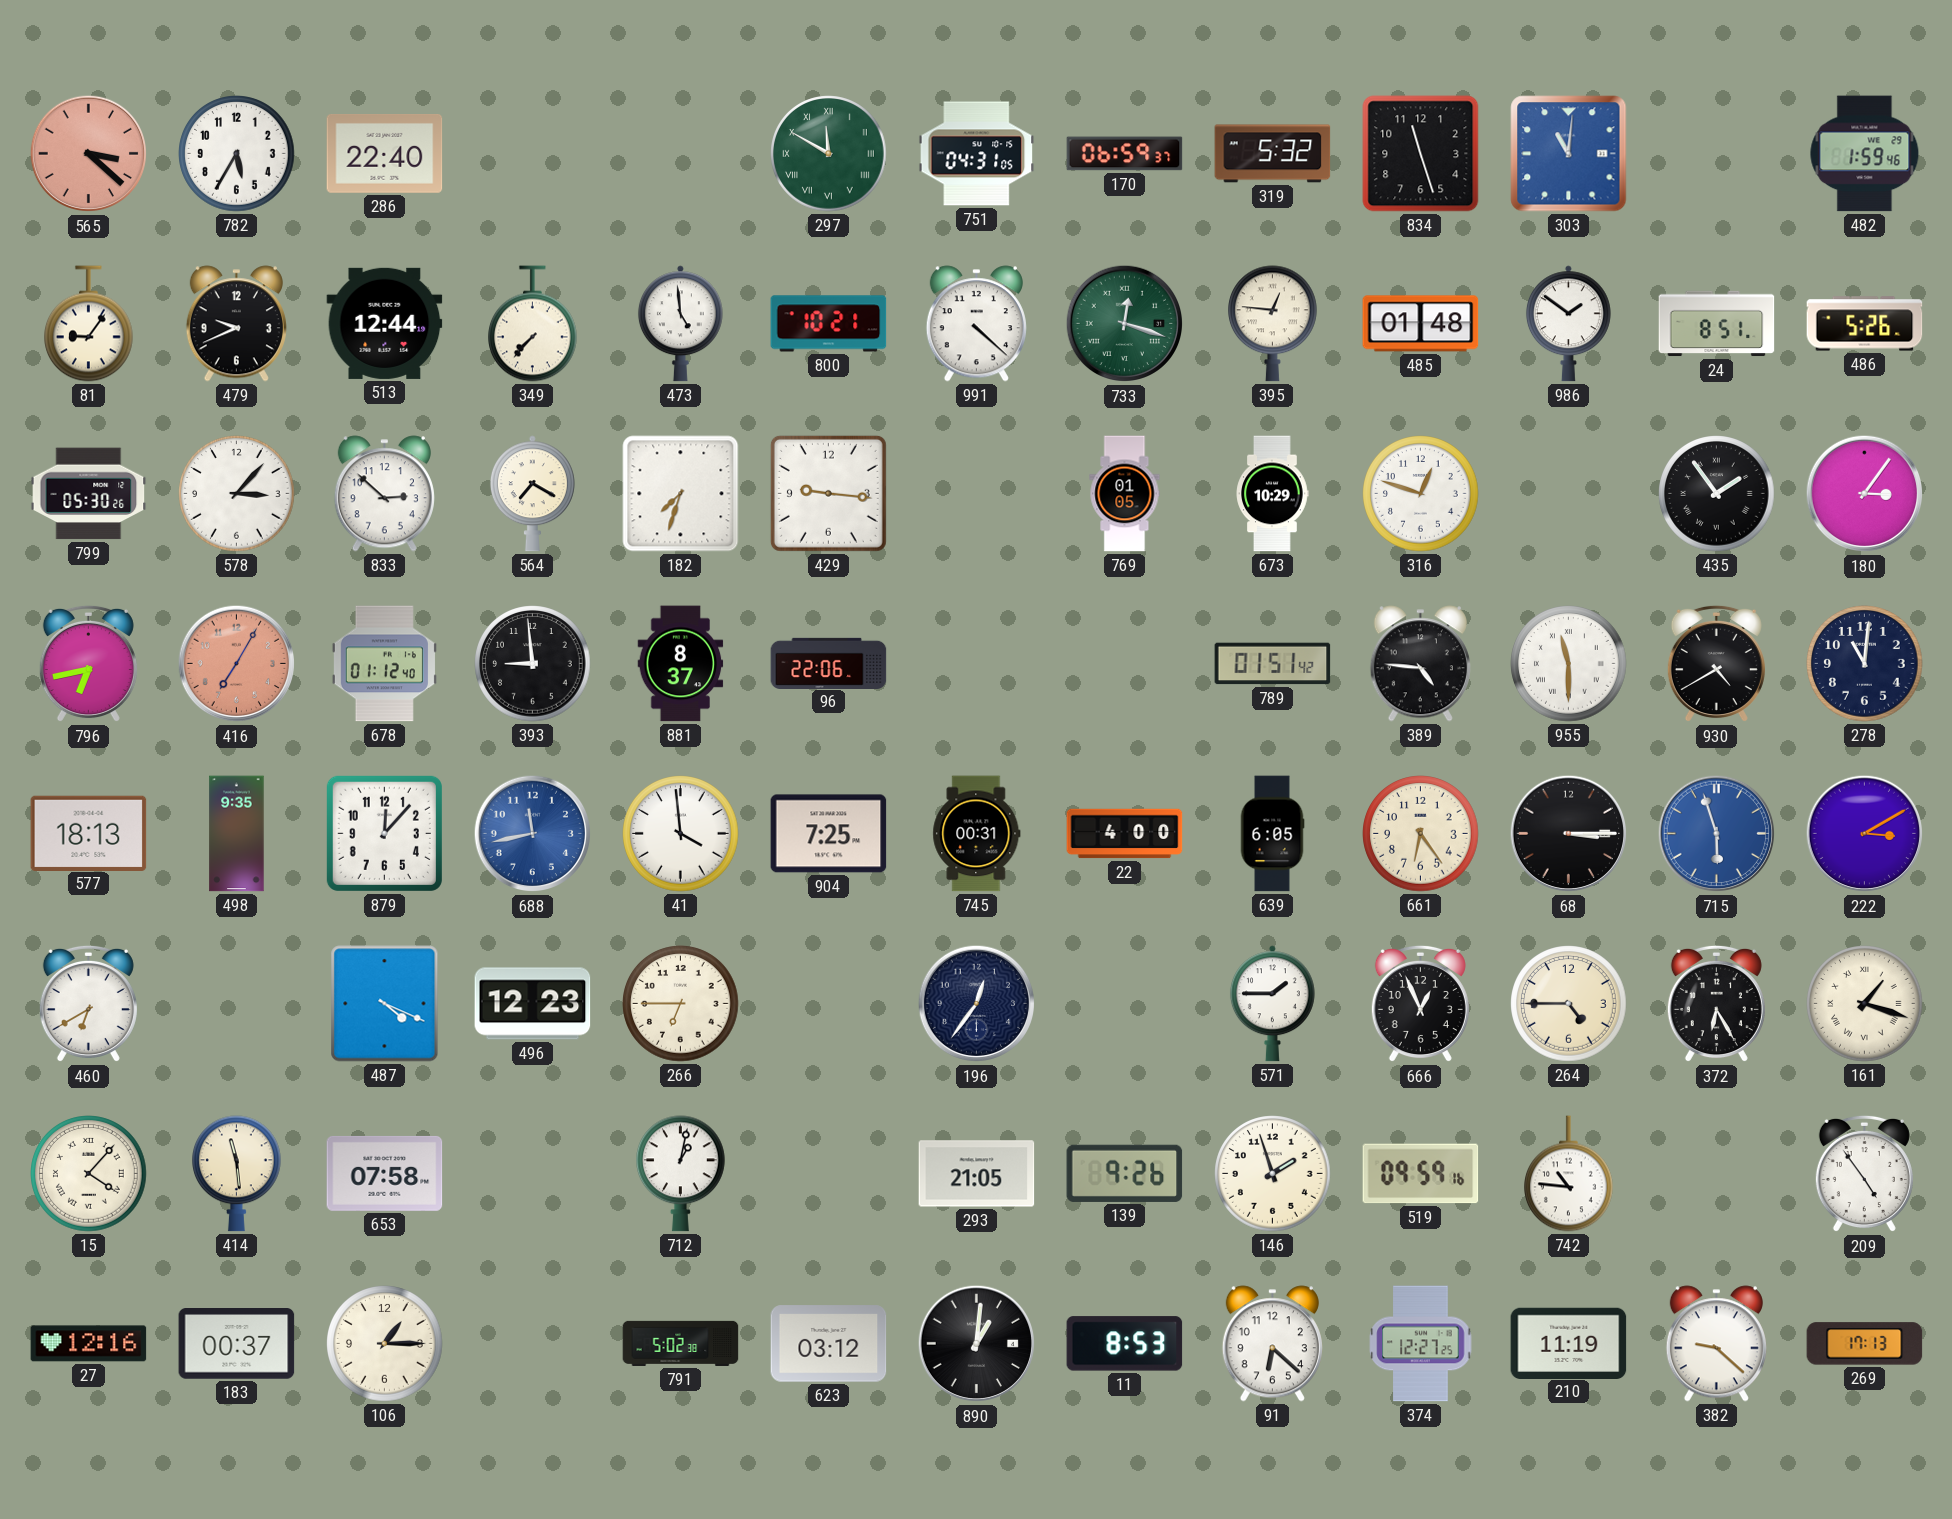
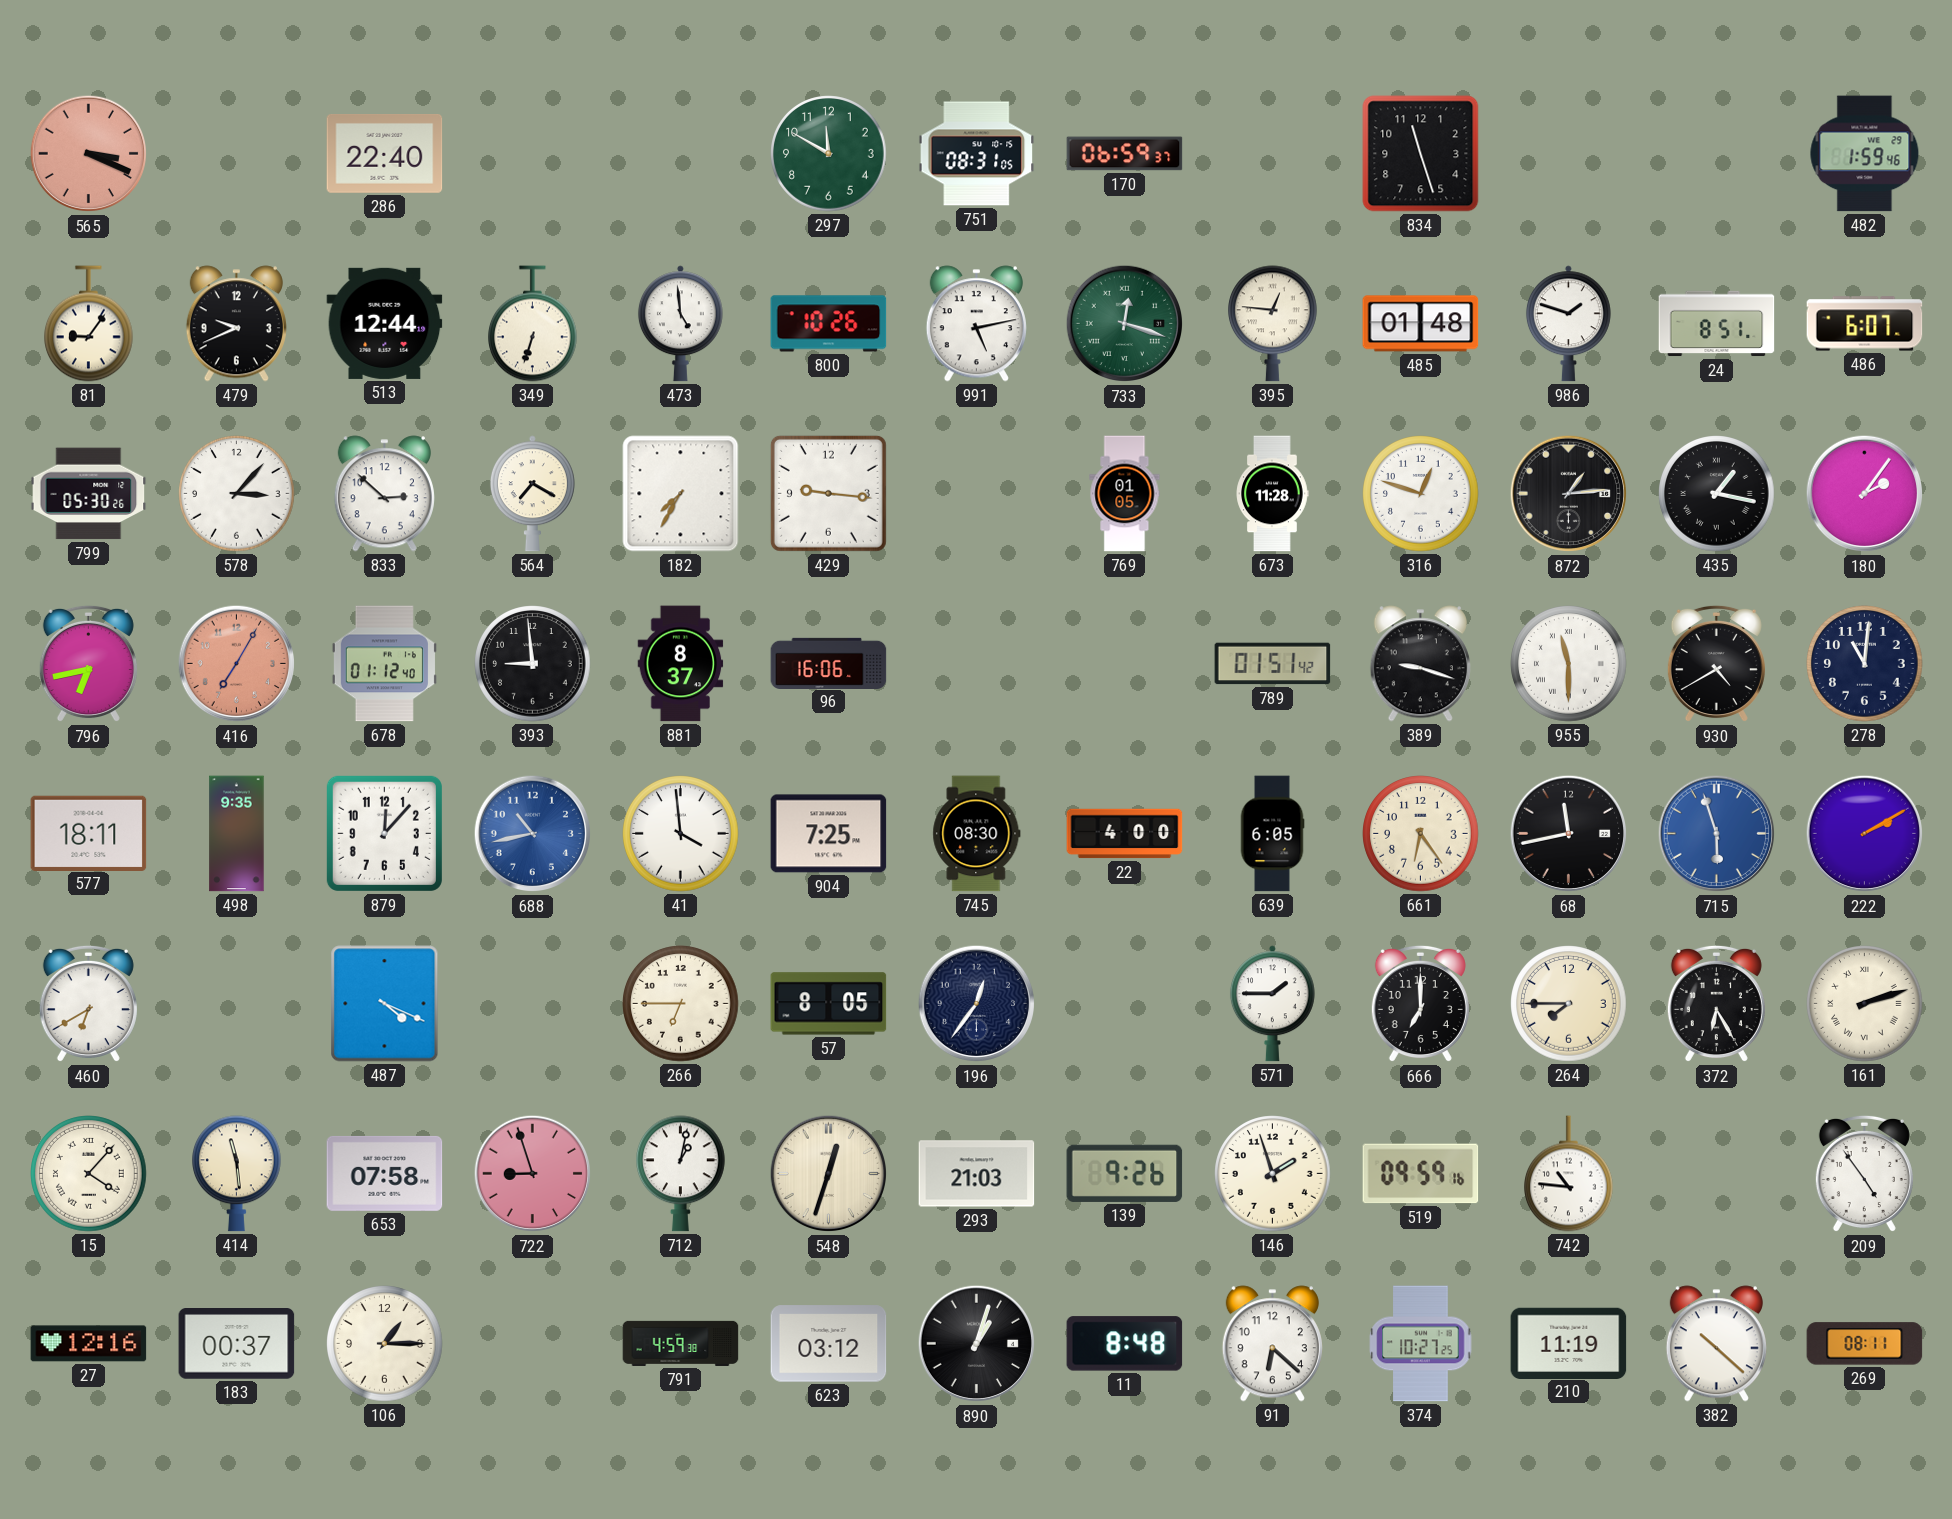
565: 3:22 -> 3:19 (89, 154)
782: 5:35 -> none (237, 154)
297 numerals: Roman -> Arabic (829, 154)
751: 04:31 -> 08:31 (977, 154)
319: 5:32 -> none (1273, 154)
303: 11:01 -> none (1569, 154)
349: 7:37 -> 6:33 (533, 324)
800: 10:21 -> 10:26 (829, 324)
991: 4:22 -> 5:13 (976, 324)
986: 1:51 -> 1:48 (1568, 324)
486: 5:26 -> 6:07 (1865, 324)
182: 7:33 -> 7:35 (681, 494)
673: 10:29 -> 11:28 (1272, 494)
872: none -> 1:14 (1569, 494)
435: 1:54 -> 1:17 (1717, 494)
180: 3:06 -> 2:06 (1865, 494)
96: 22:06 -> 16:06 (829, 663)
389: 4:46 -> 9:18 (1420, 664)
577: 18:13 -> 18:11 (89, 833)
688: 11:43 -> 10:43 (533, 834)
745: 00:31 -> 08:30 (977, 834)
68: 3:15 -> 11:43 (1569, 834)
222: 3:10 -> 2:10 (1865, 834)
496: 12:23 -> none (533, 1004)
57: none -> 8:05 (829, 1004)
666: 12:56 -> 7:00 (1420, 1004)
264: 4:45 -> 7:45 (1569, 1004)
161: 1:18 -> 2:12 (1865, 1004)
722: none -> 8:57 (533, 1174)
548: none -> 12:33 (829, 1174)
293: 21:05 -> 21:03 (977, 1174)
791: 5:02 -> 4:59 (681, 1343)
890: 1:01 -> 1:03 (977, 1344)
11: 8:53 -> 8:48 (1125, 1344)
374: 12:27 -> 10:27 (1421, 1344)
382: 9:22 -> 10:22 (1716, 1344)
269: 17:13 -> 08:11 (1865, 1344)
